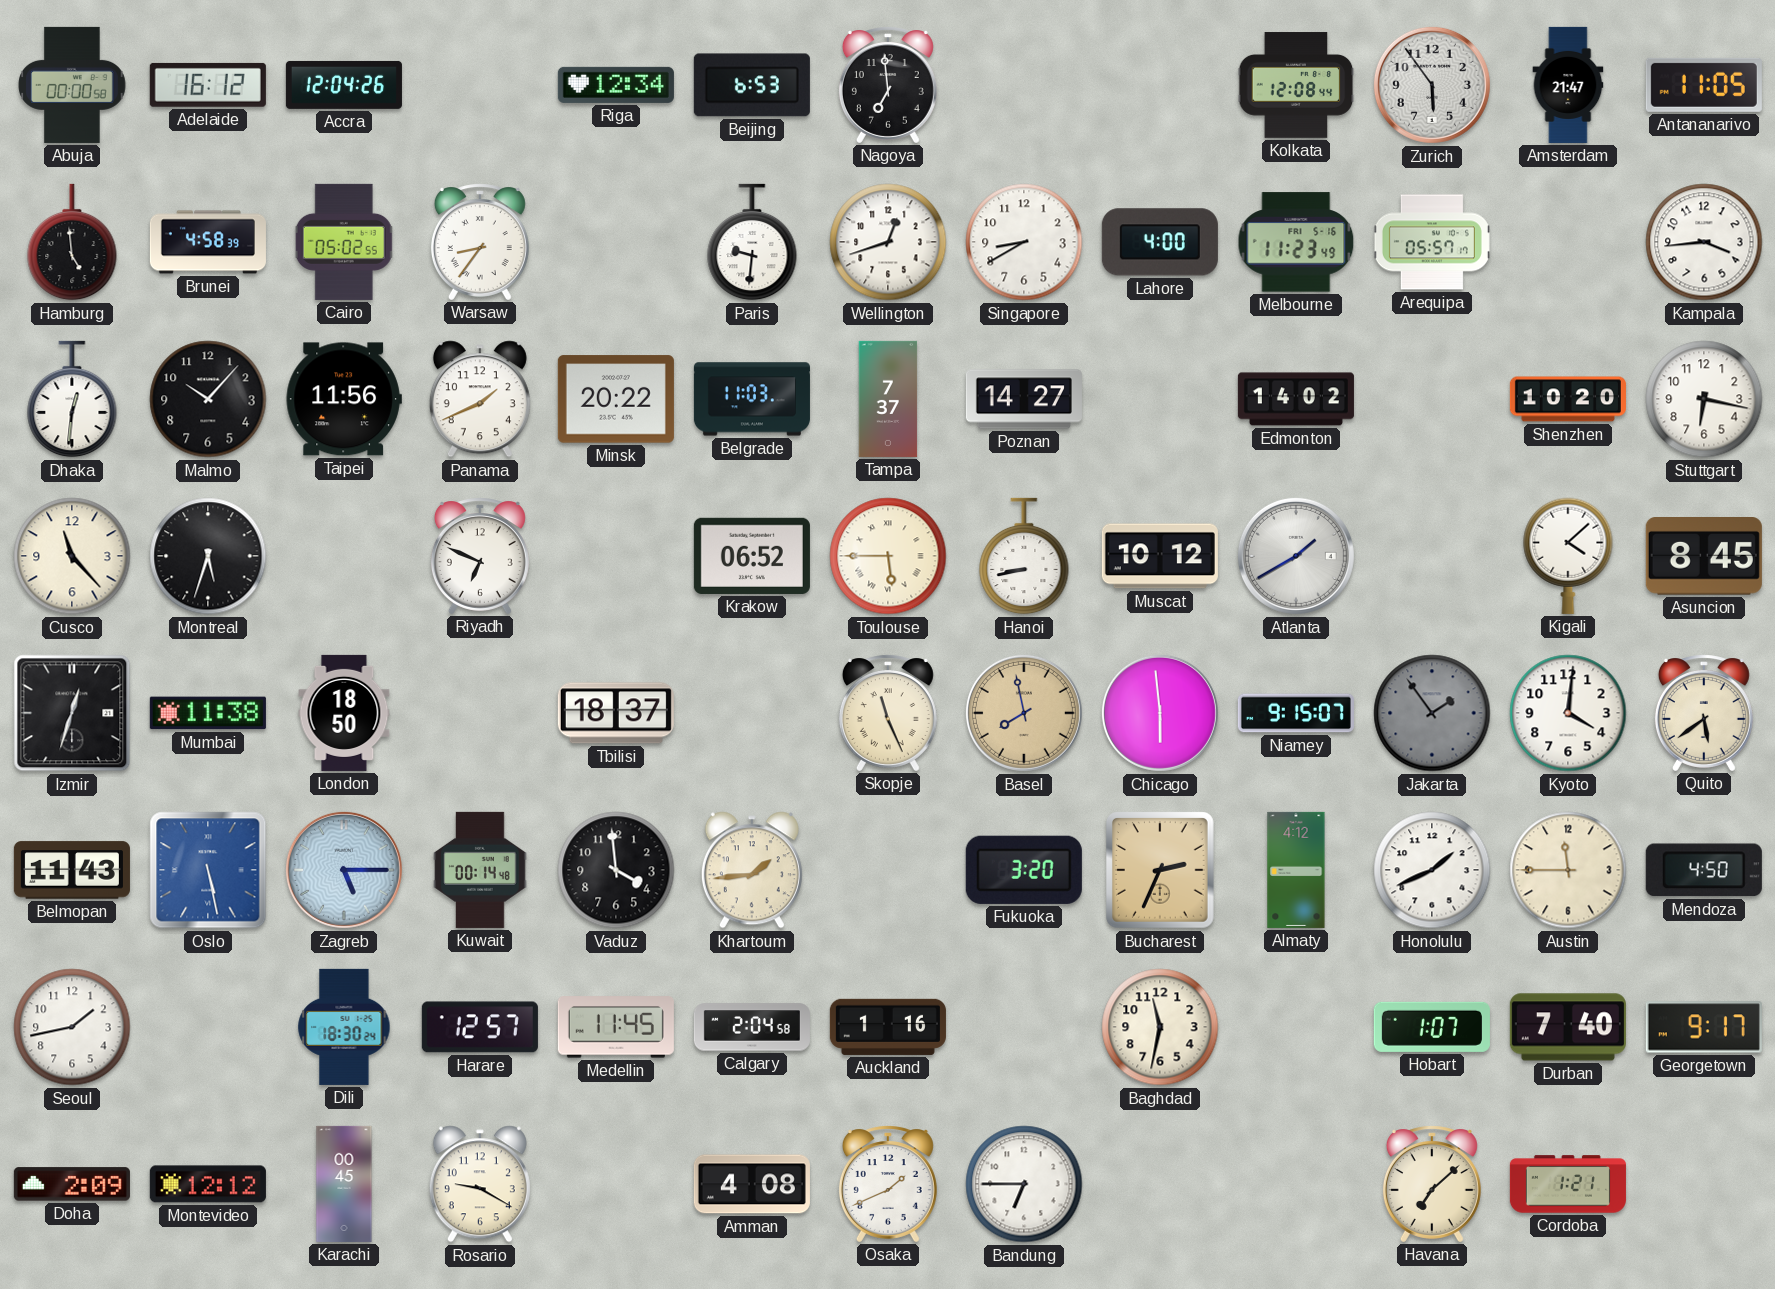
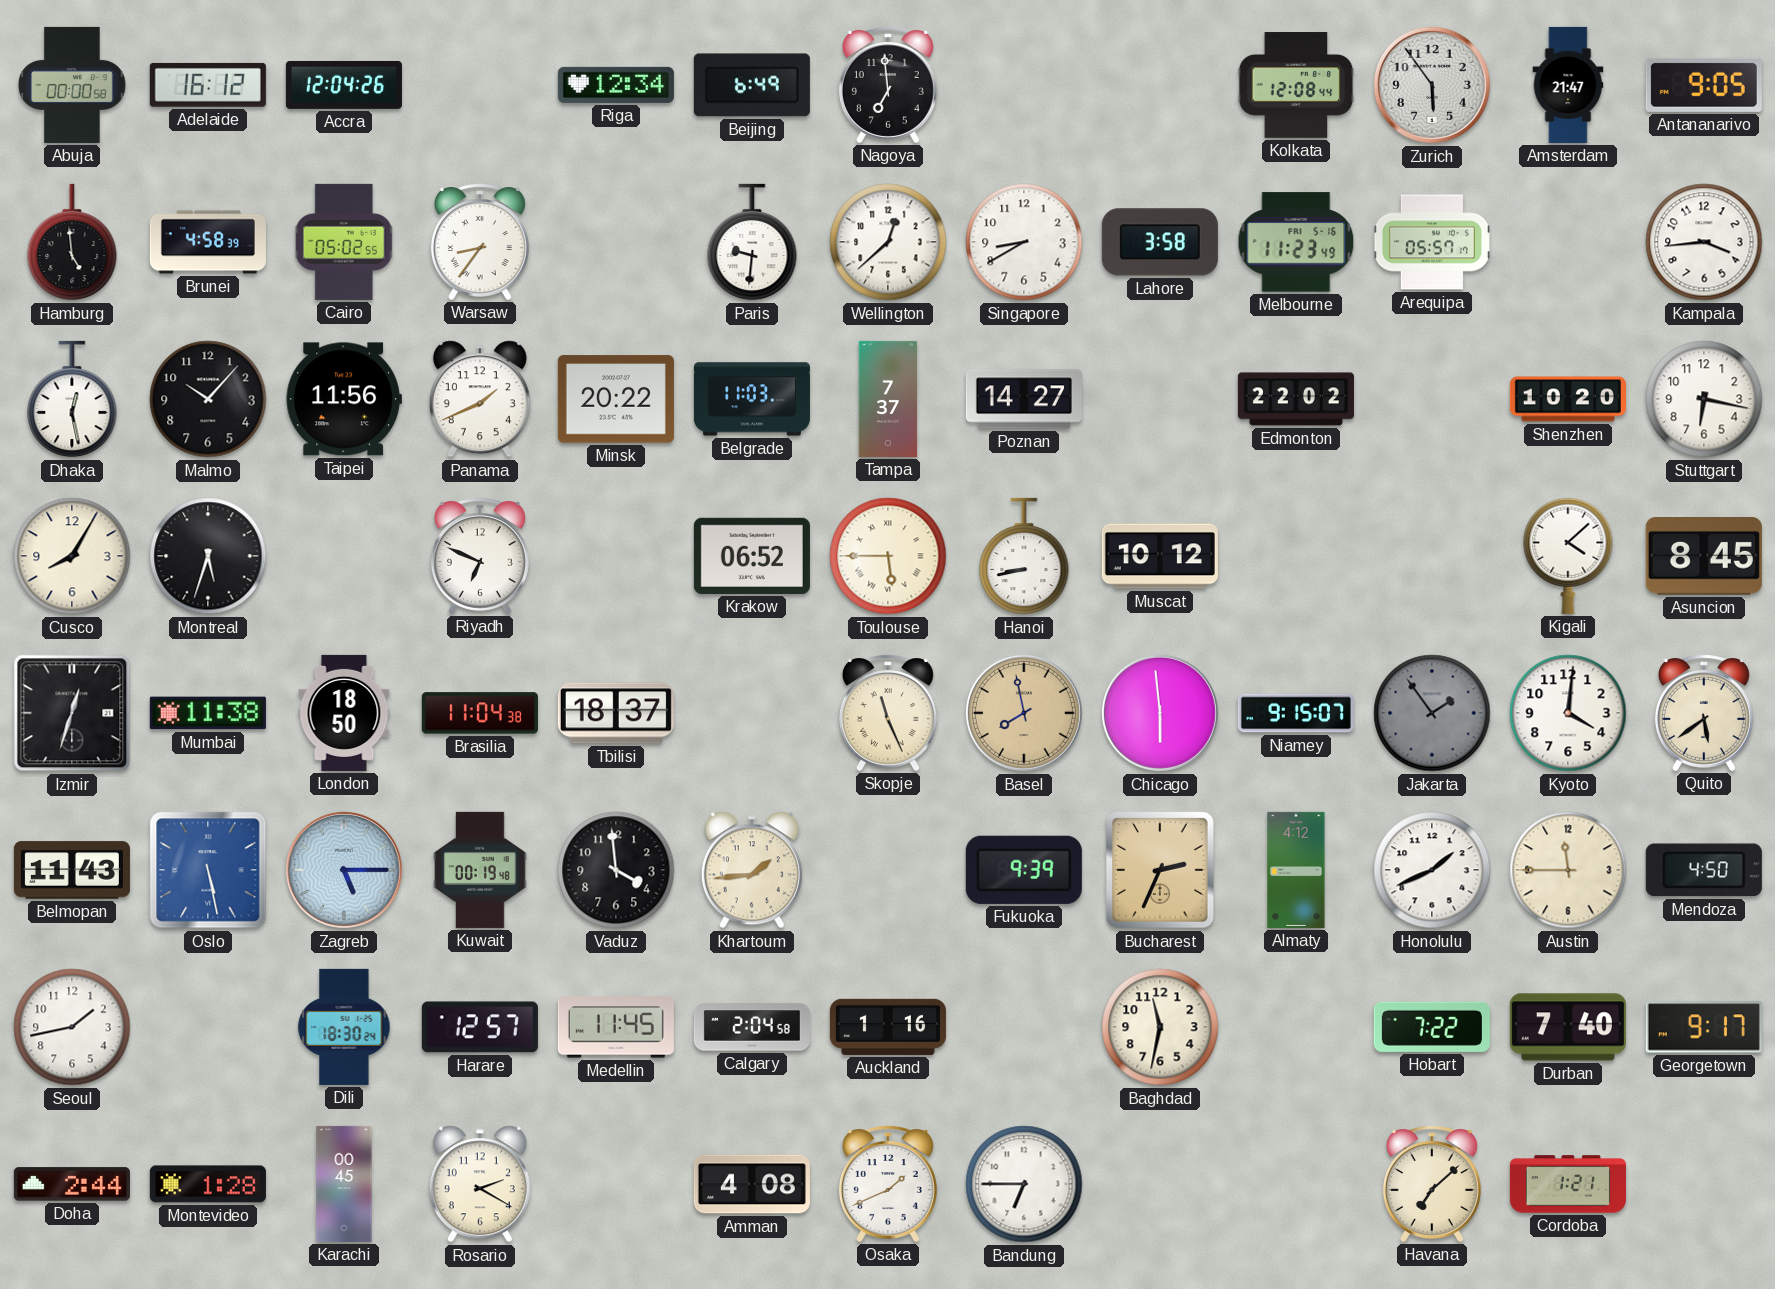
Beijing: 6:53 -> 6:49 (752, 85)
Antananarivo: 11:05 -> 9:05 (1704, 85)
Wellington: 12:42 -> 12:38 (888, 242)
Lahore: 4:00 -> 3:58 (1160, 242)
Dhaka: 12:31 -> 12:28 (72, 399)
Edmonton: 14:02 -> 22:02 (1296, 399)
Cusco: 11:23 -> 8:05 (72, 556)
Atlanta: 1:40 -> none (1296, 556)
Brasilia: none -> 11:04 (480, 713)
Kuwait: 00:14 -> 00:19 (480, 870)
Fukuoka: 3:20 -> 9:39 (1024, 870)
Hobart: 1:07 -> 7:22 (1432, 1027)
Doha: 2:09 -> 2:44 (72, 1184)
Montevideo: 12:12 -> 1:28 (208, 1184)
Rosario: 9:20 -> 2:20 (480, 1184)
